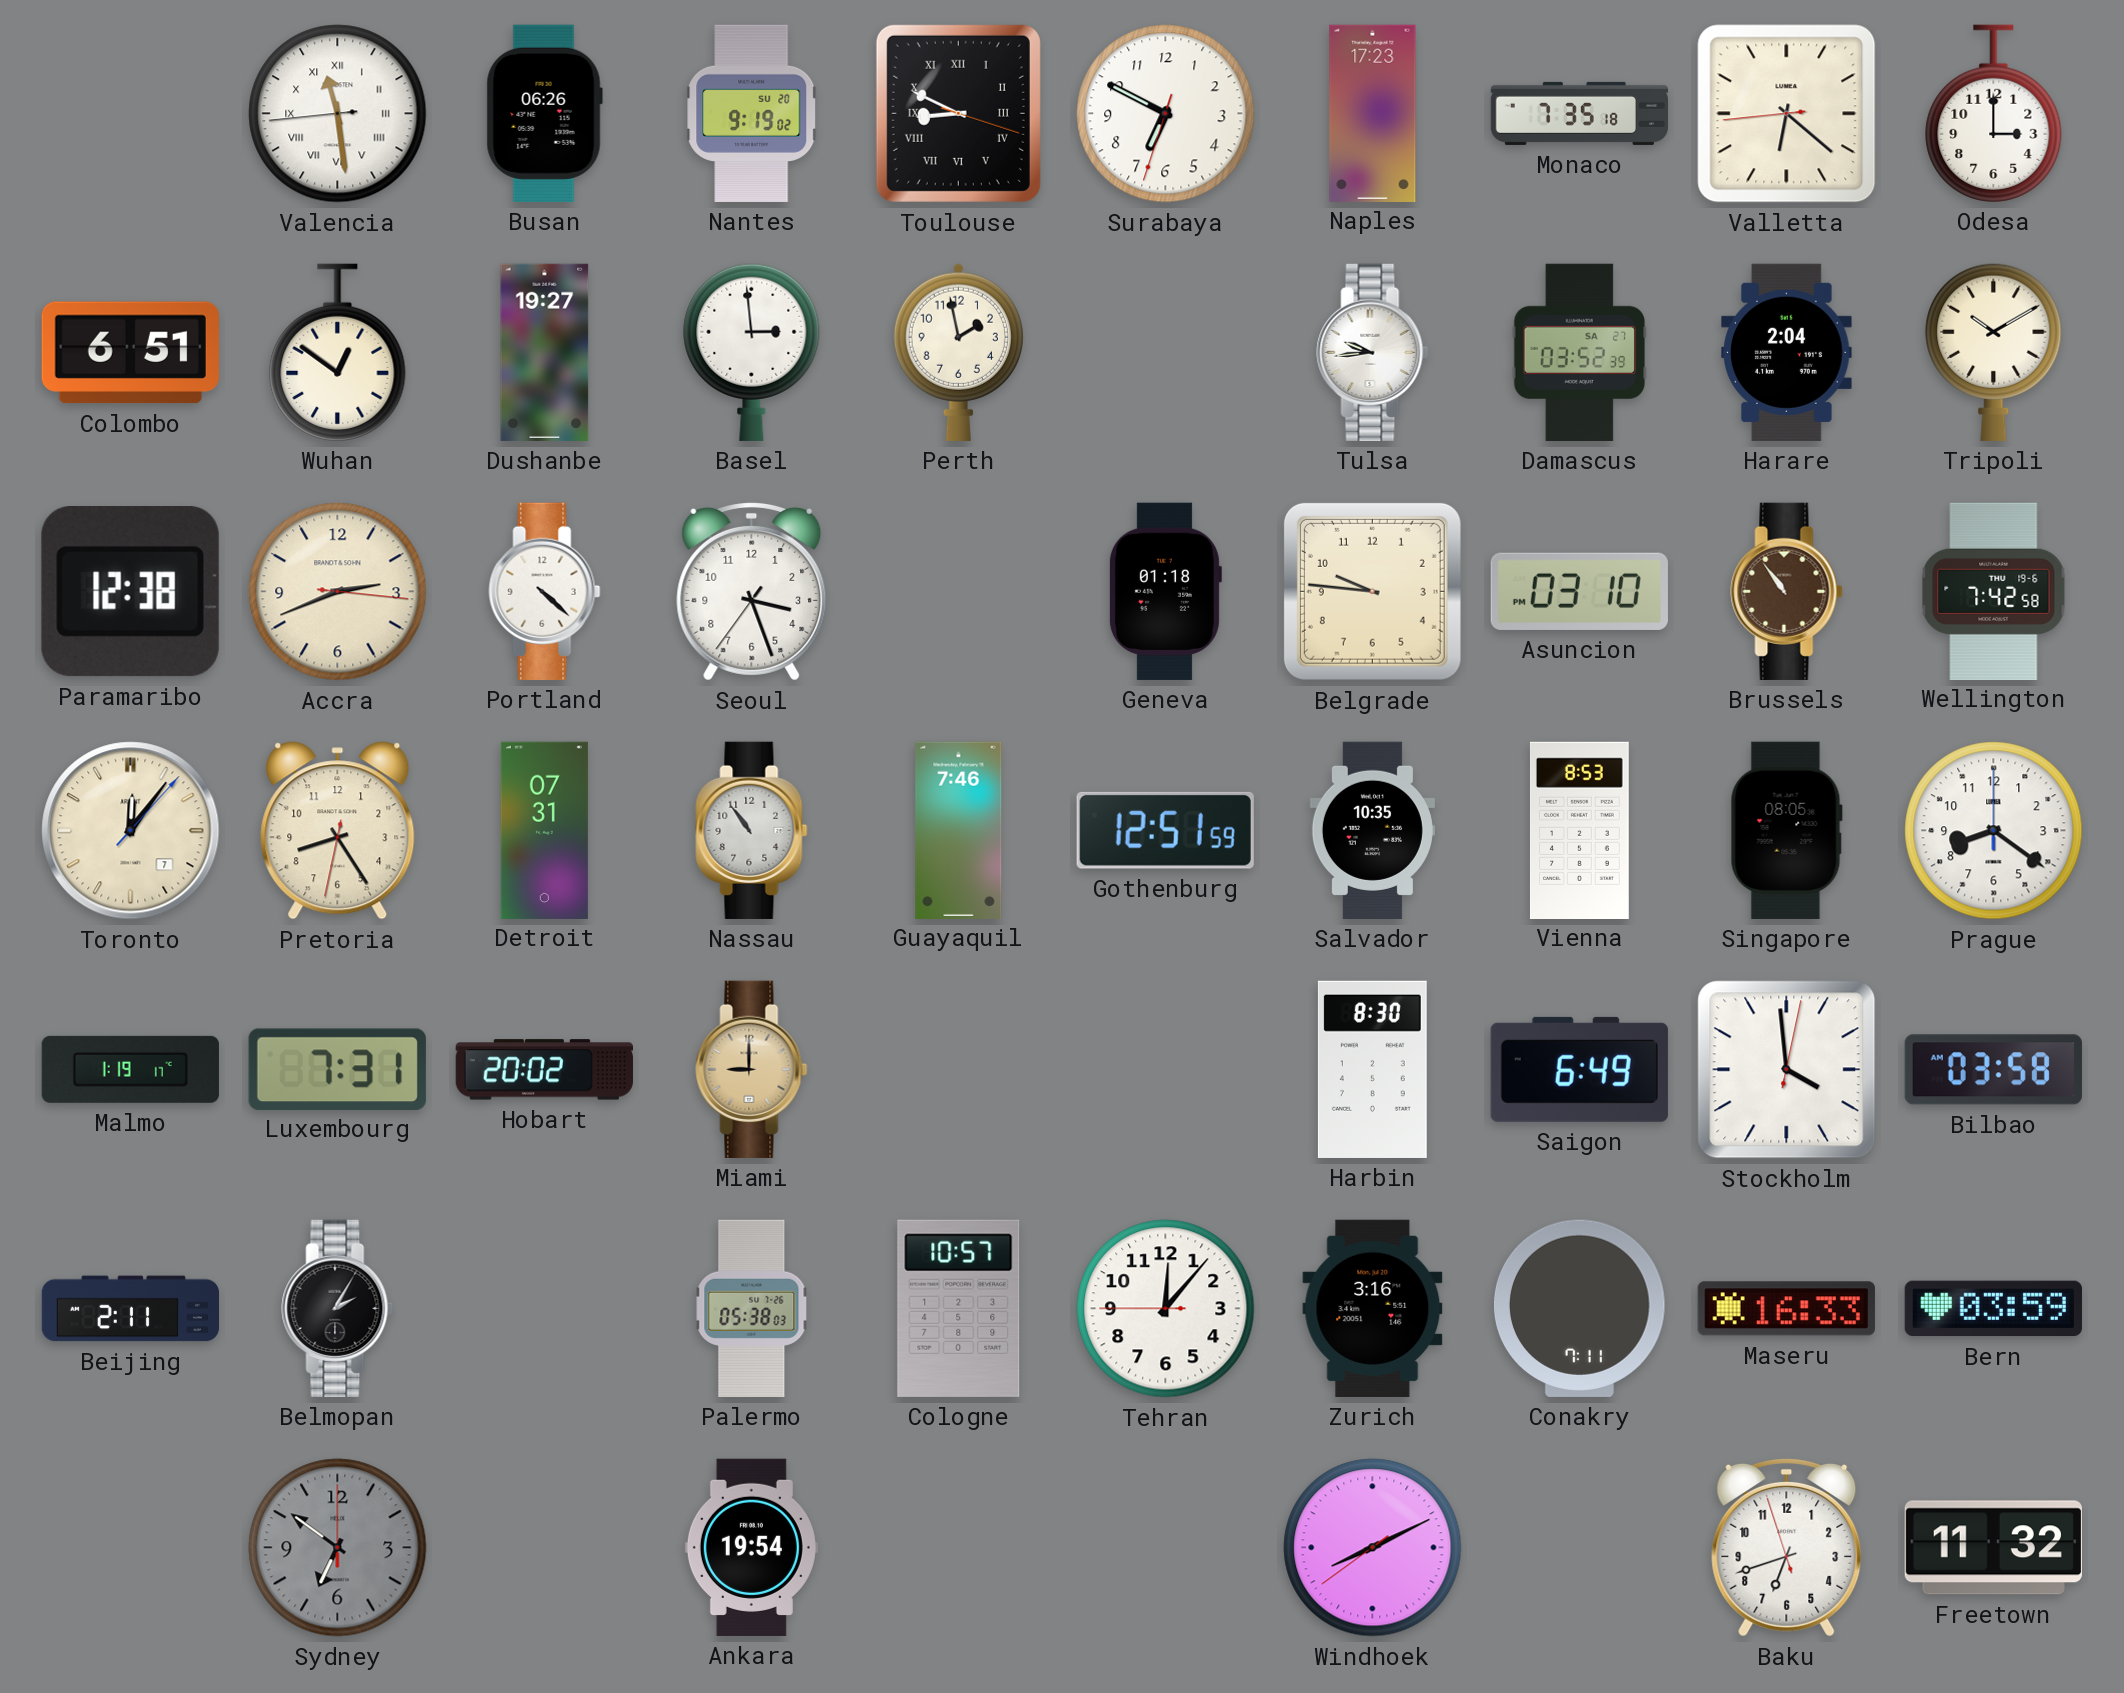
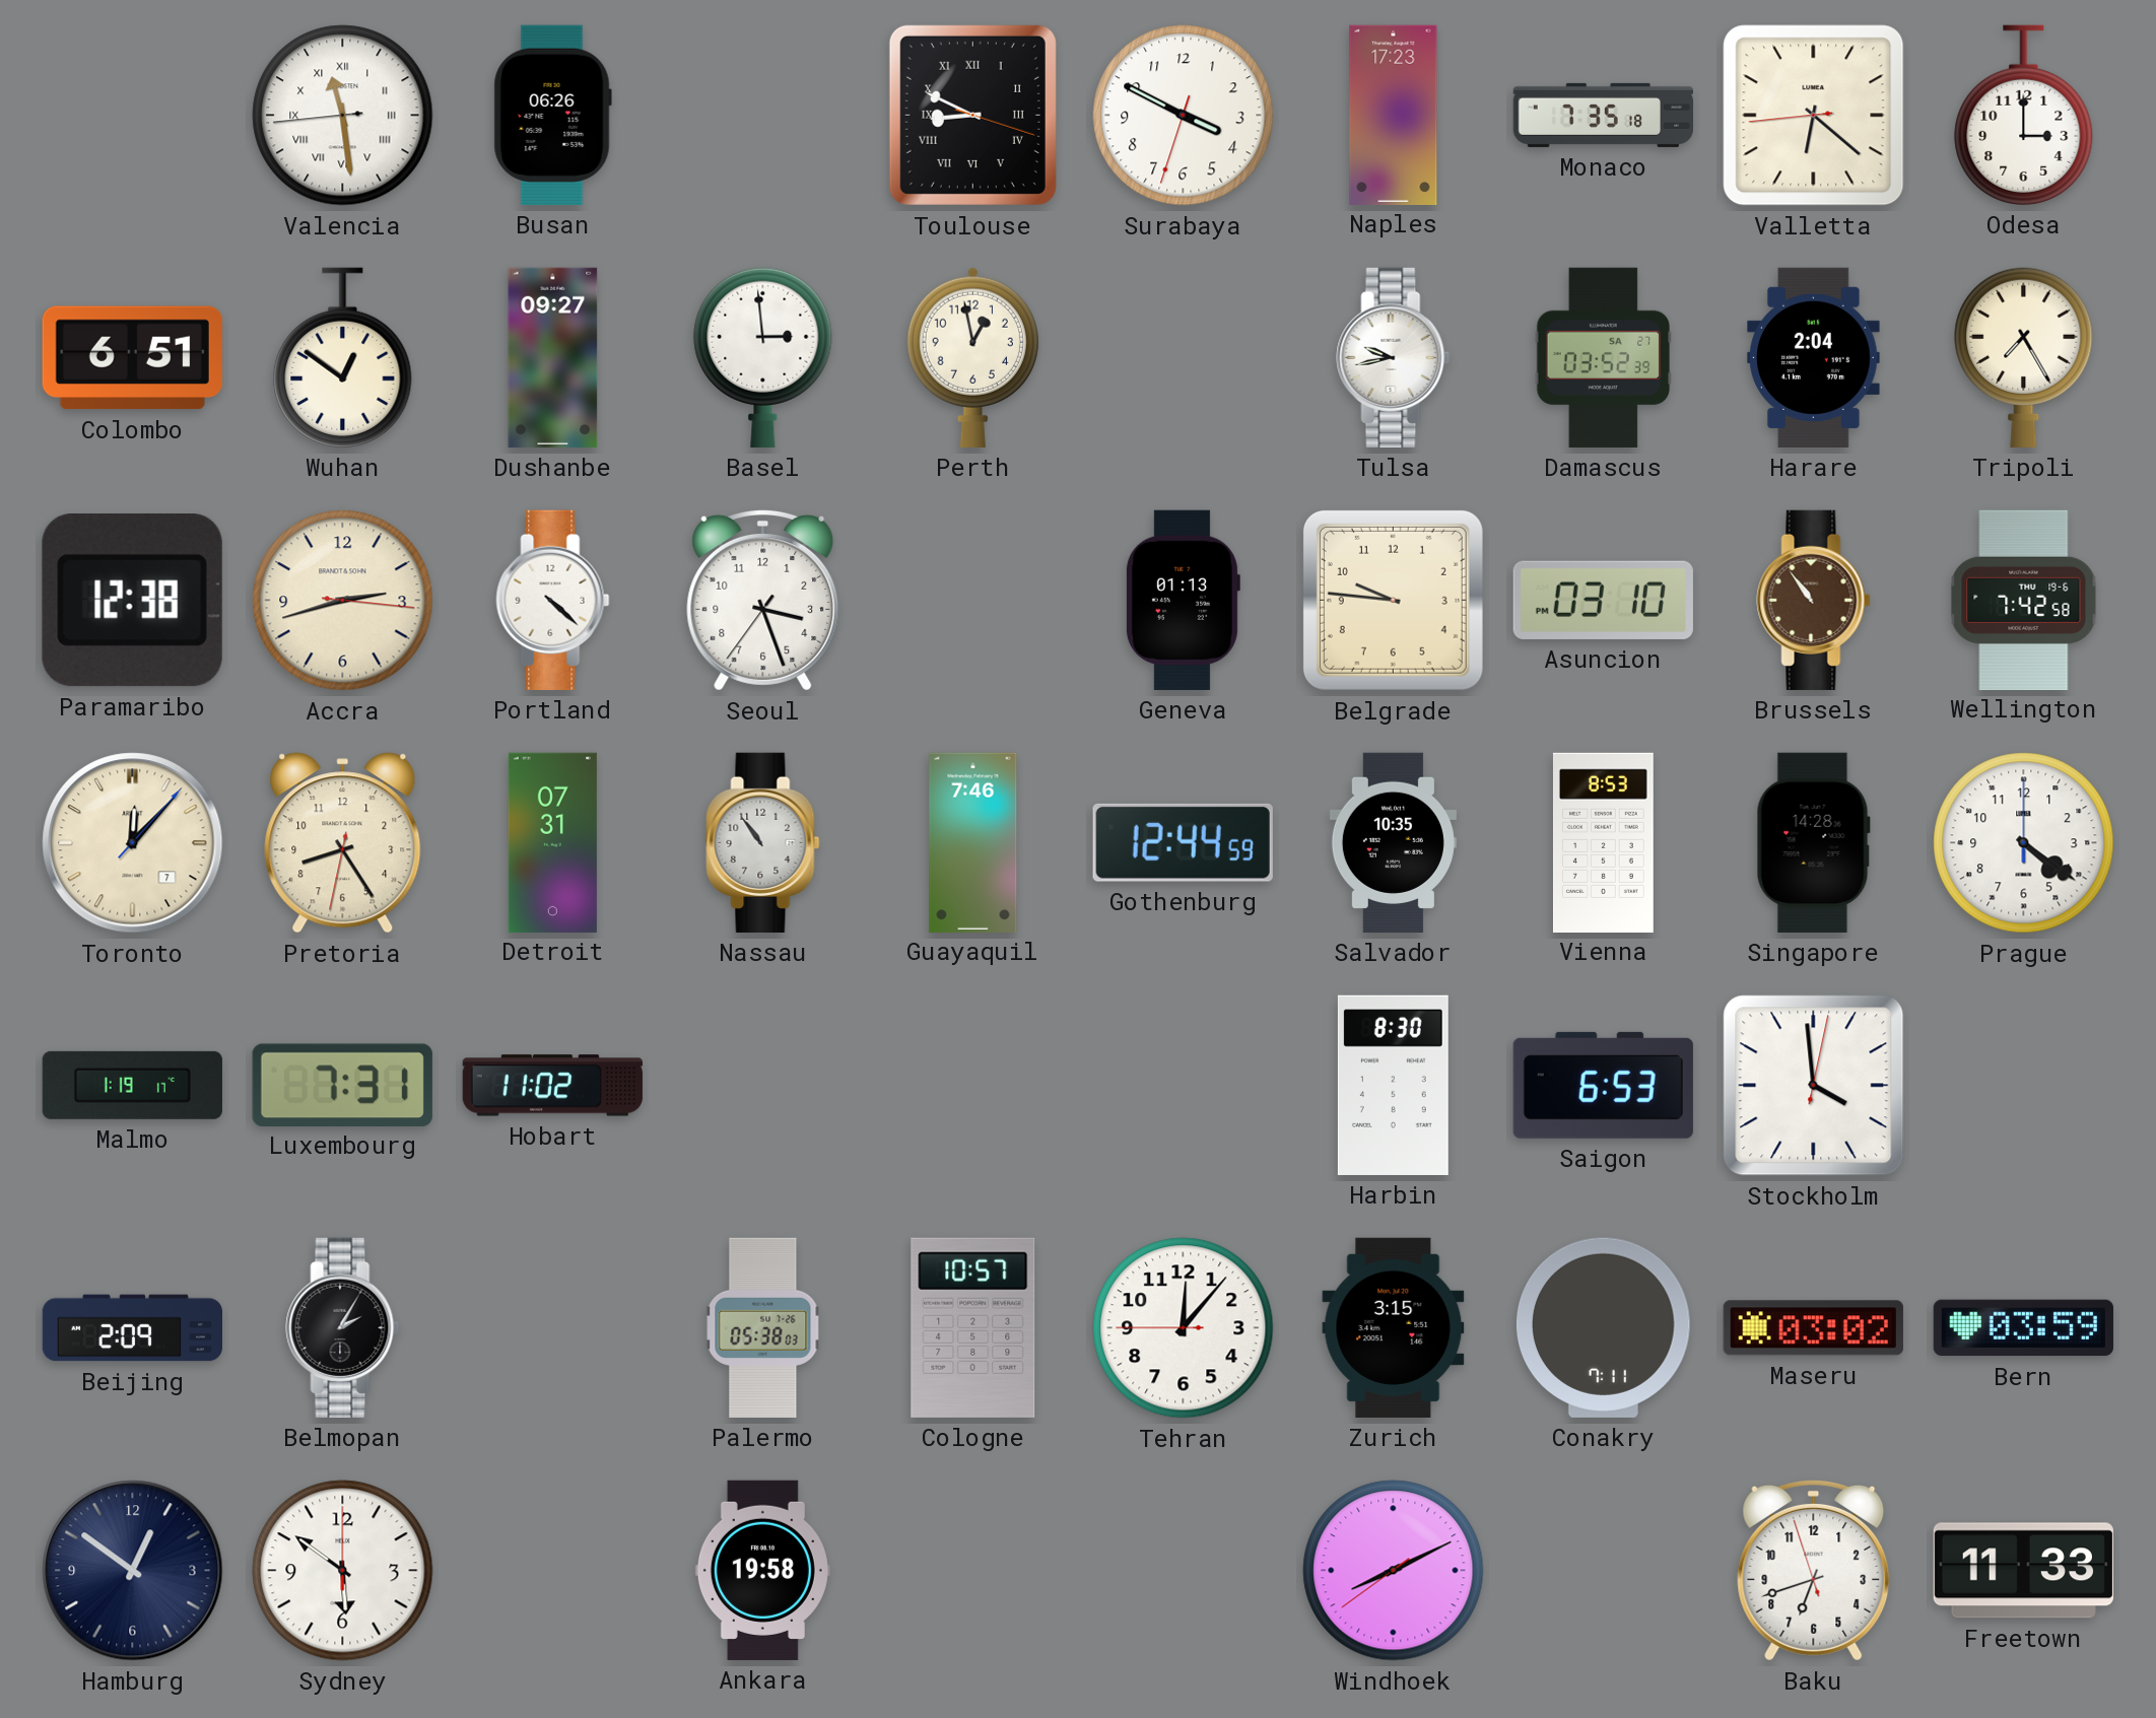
Nantes: 9:19 -> none (752, 113)
Surabaya: 6:49 -> 3:49 (1184, 116)
Dushanbe: 19:27 -> 09:27 (553, 357)
Perth: 1:58 -> 12:58 (972, 357)
Tulsa: 9:44 -> 9:43 (1394, 357)
Tripoli: 10:10 -> 7:25 (2024, 357)
Accra: 2:41 -> 2:42 (343, 601)
Geneva: 01:18 -> 01:13 (1183, 600)
Toronto: 12:06 -> 12:07 (133, 843)
Gothenburg: 12:51 -> 12:44 (1183, 842)
Singapore: 08:05 -> 14:28 (1813, 842)
Prague: 8:21 -> 4:21 (2024, 843)
Hobart: 20:02 -> 11:02 (552, 1086)
Miami: 9:00 -> none (752, 1069)
Saigon: 6:49 -> 6:53 (1603, 1085)
Bilbao: 03:58 -> none (1993, 1070)
Beijing: 2:11 -> 2:09 (132, 1328)
Zurich: 3:16 -> 3:15 (1394, 1327)
Maseru: 16:33 -> 03:02 (1813, 1328)
Hamburg: none -> 12:51 (133, 1571)
Sydney: 6:51 -> 5:51 (343, 1571)
Sydney dial: grey -> white (343, 1571)
Ankara: 19:54 -> 19:58 (762, 1570)
Freetown: 11:32 -> 11:33 (2023, 1571)
